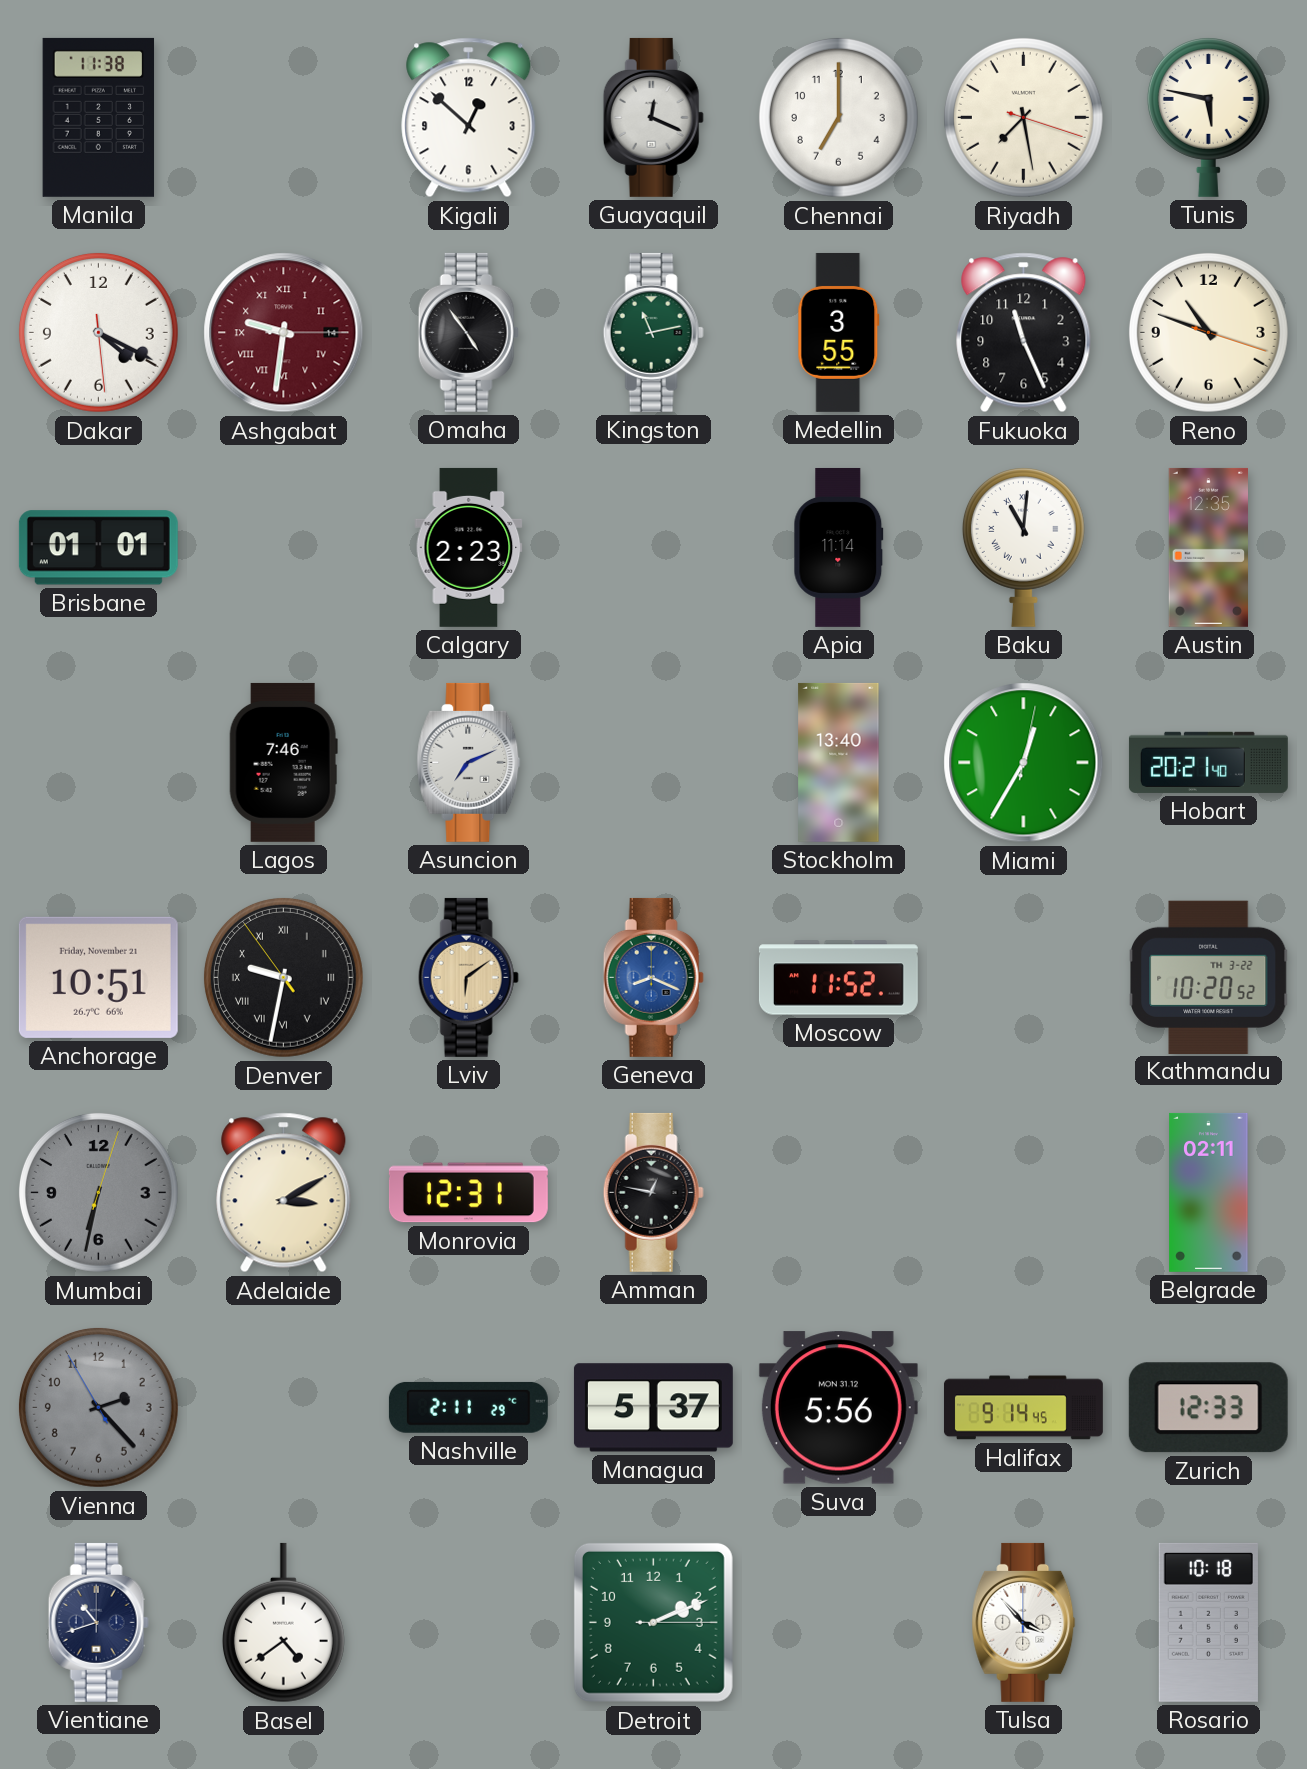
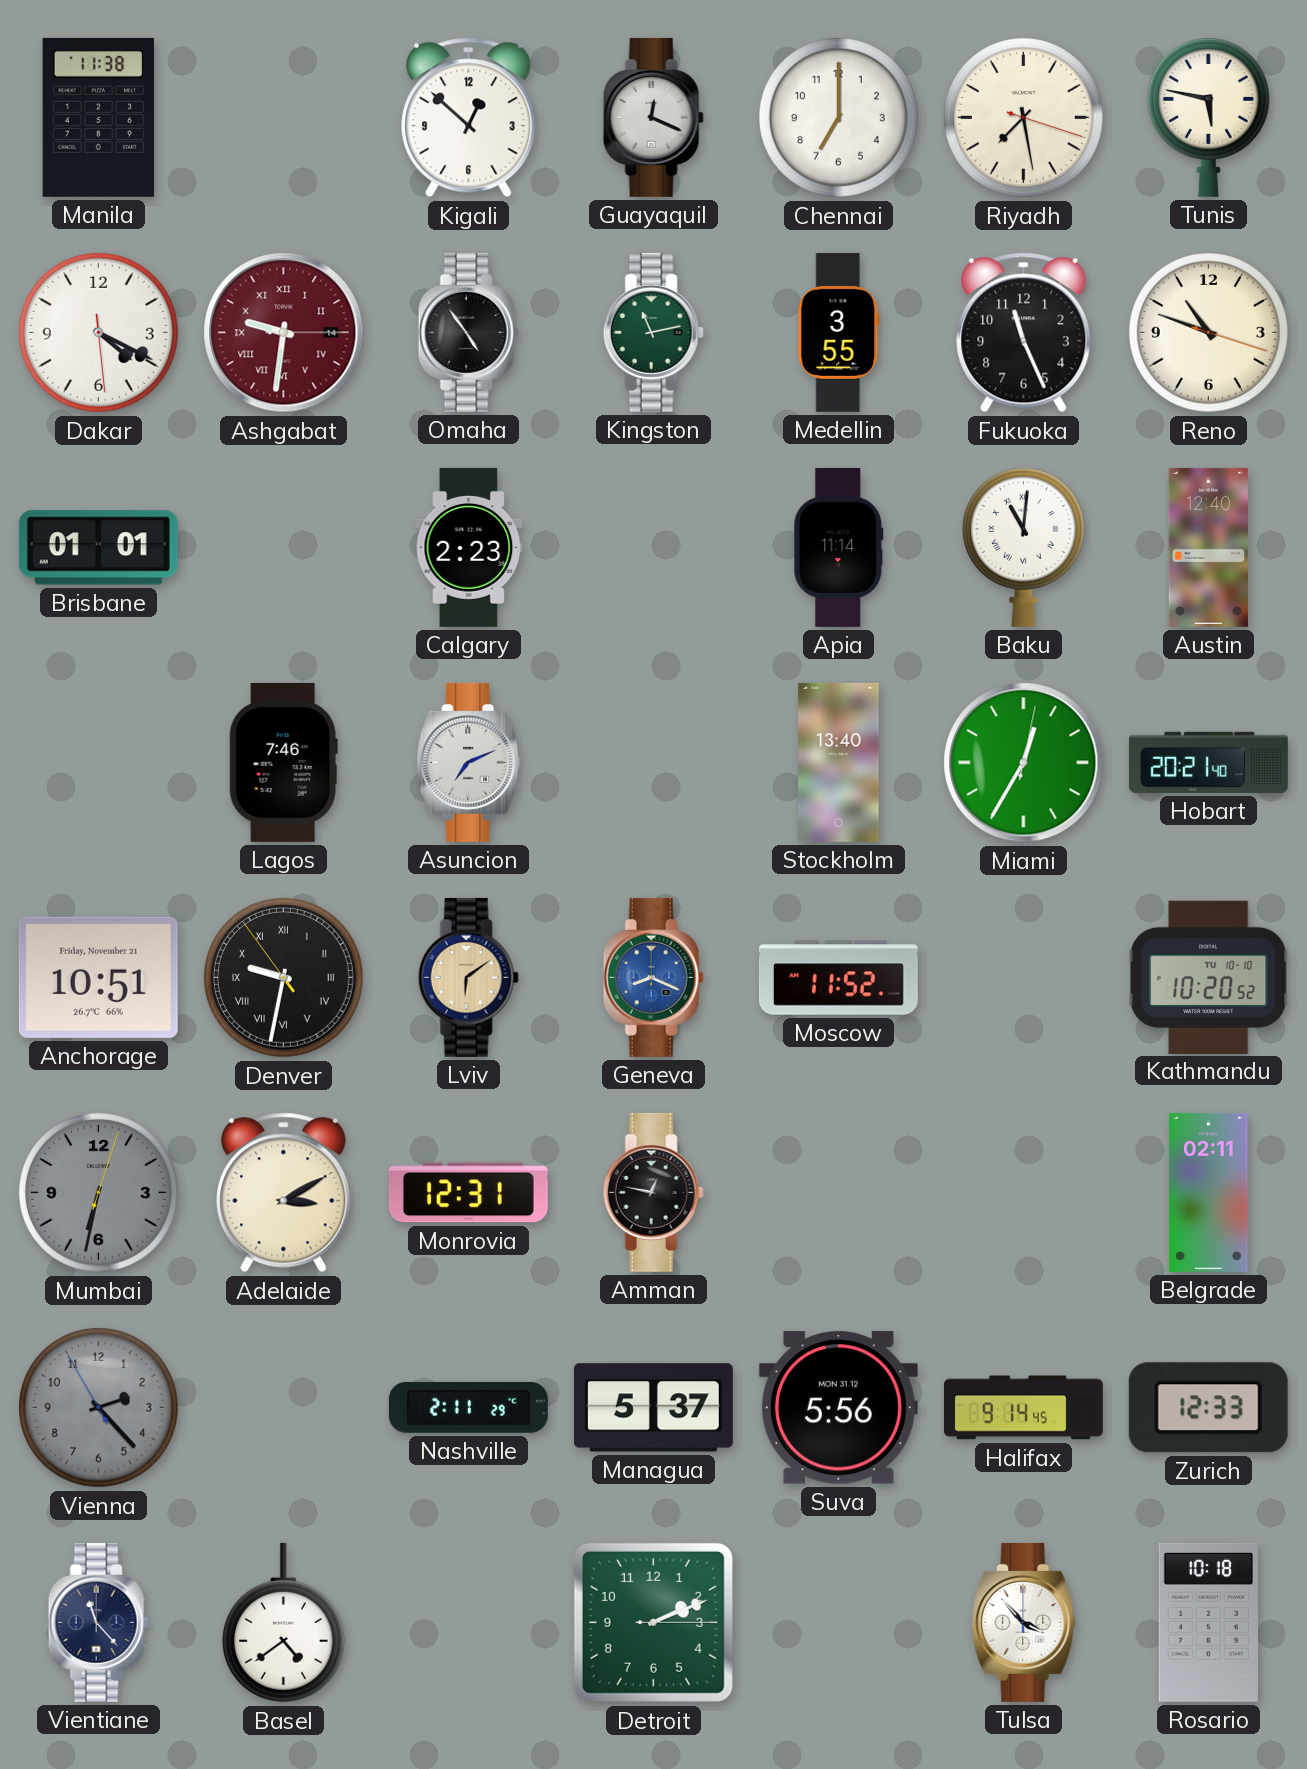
Austin: 12:35 -> 12:40 (1209, 547)
Kathmandu date: TH 3-22 -> TU 10-10 (1209, 977)
Vientiane: 10:42 -> 11:23 (98, 1622)
